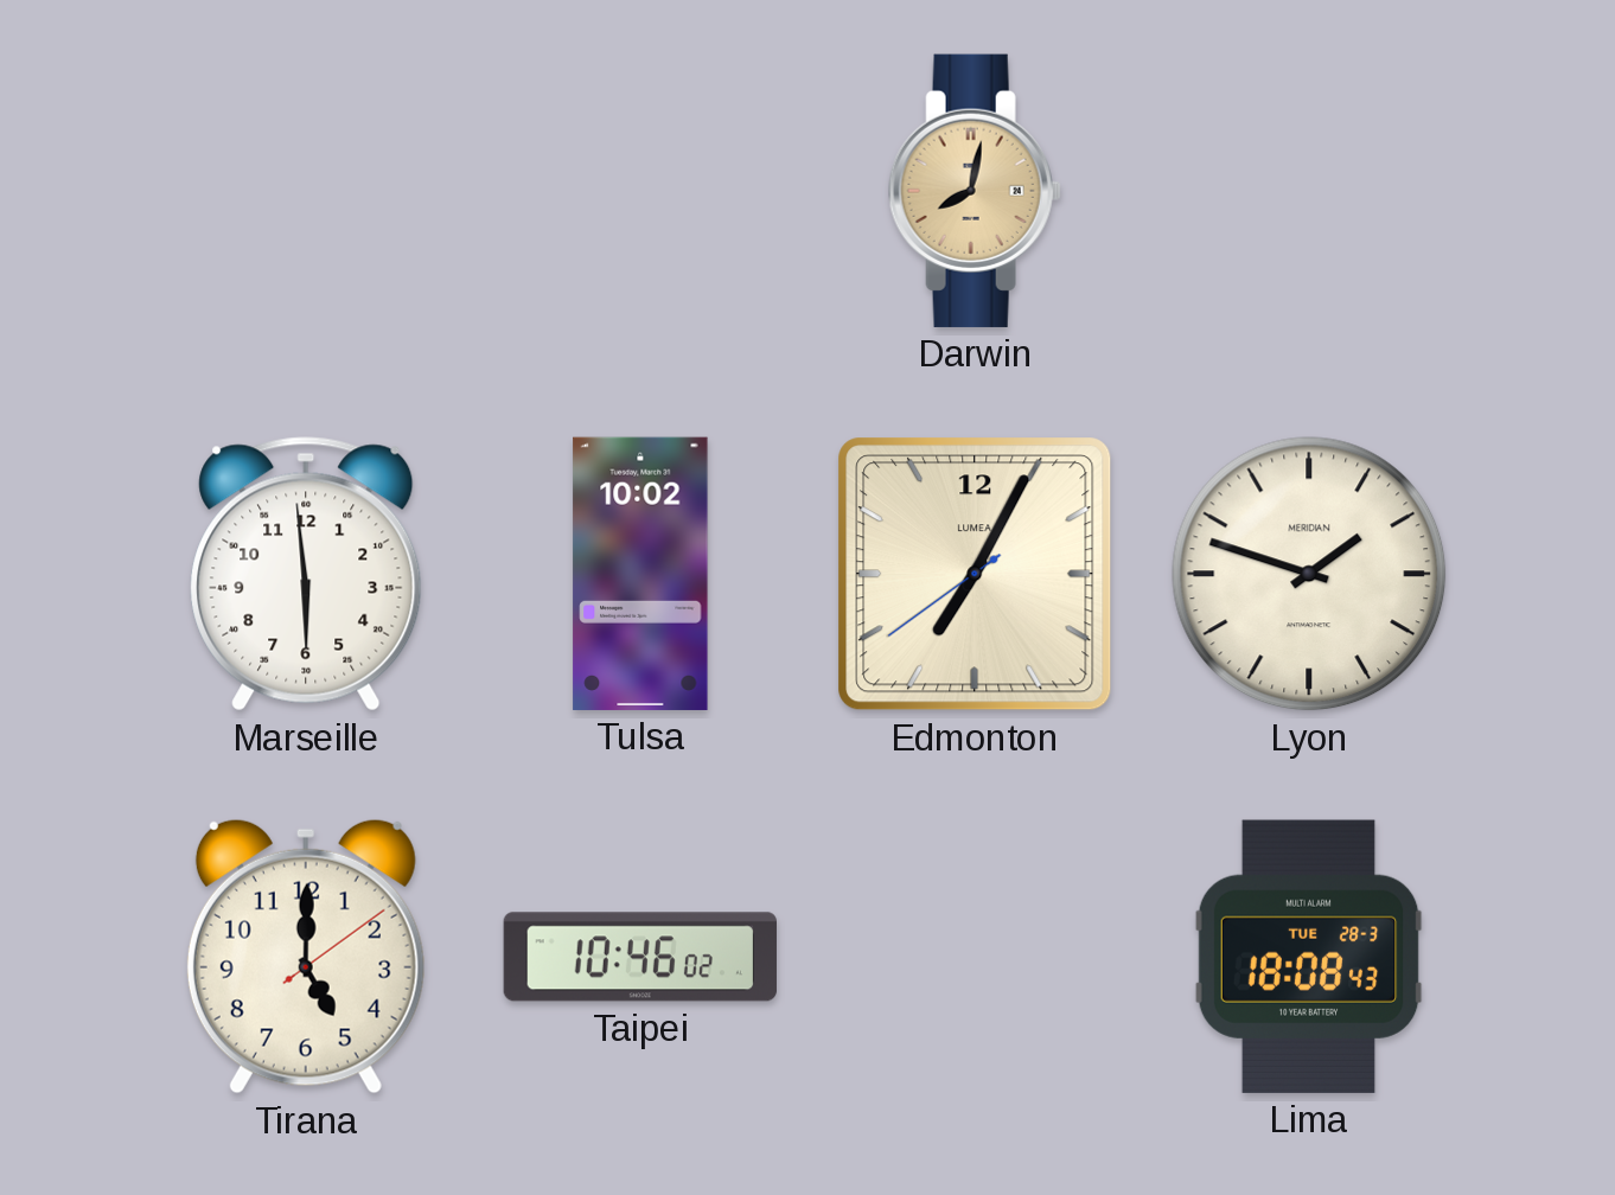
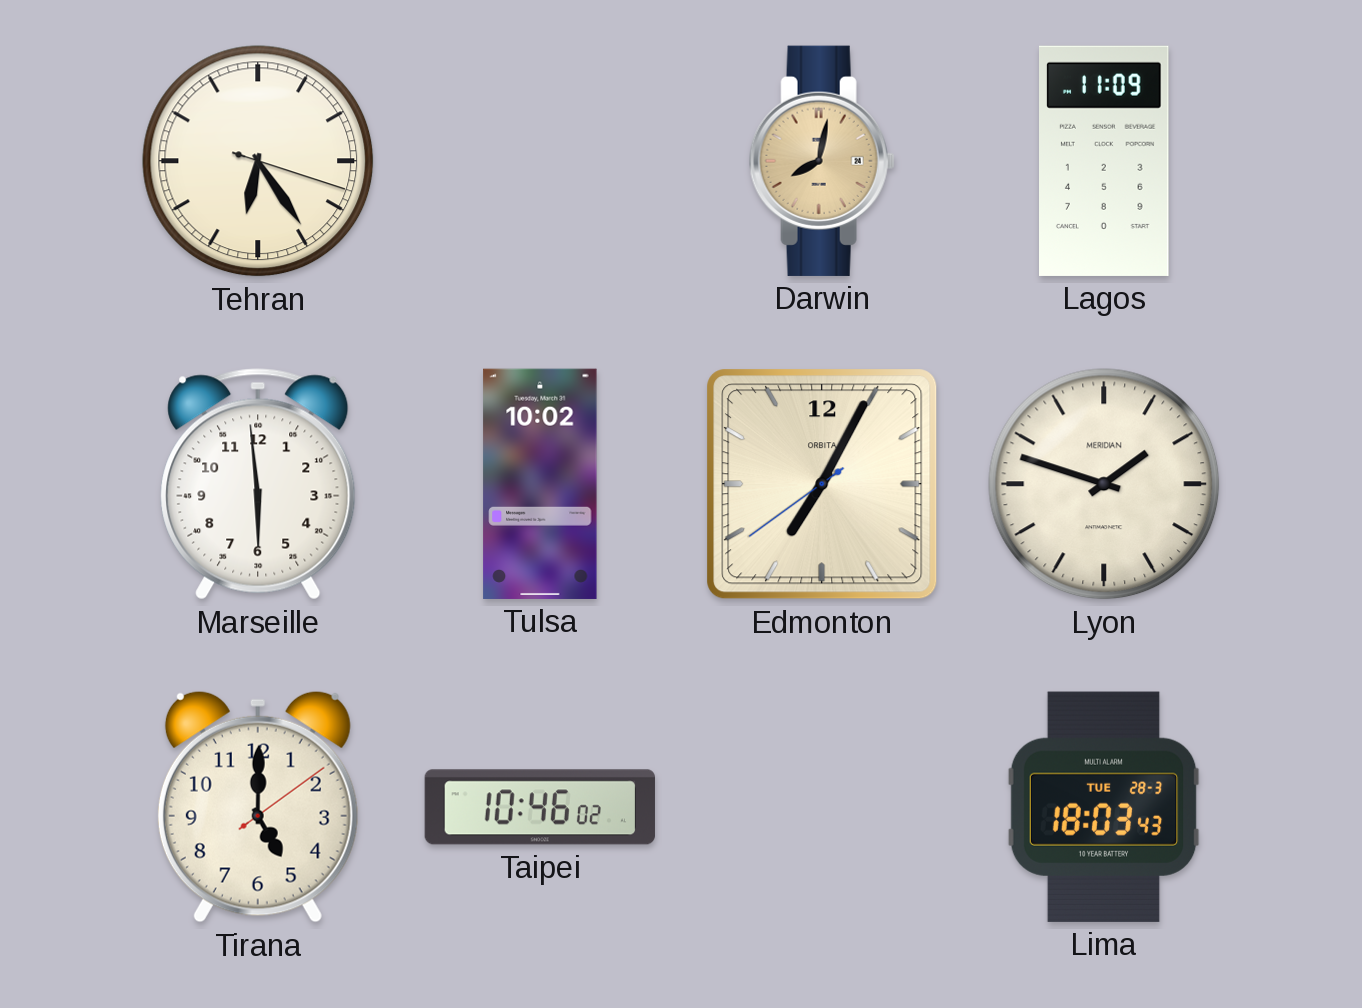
Tehran: none -> 6:24 (258, 161)
Lagos: none -> 11:09 (1105, 161)
Edmonton brand: LUMEA -> ORBITA (822, 484)
Lima: 18:08 -> 18:03 (1104, 807)
